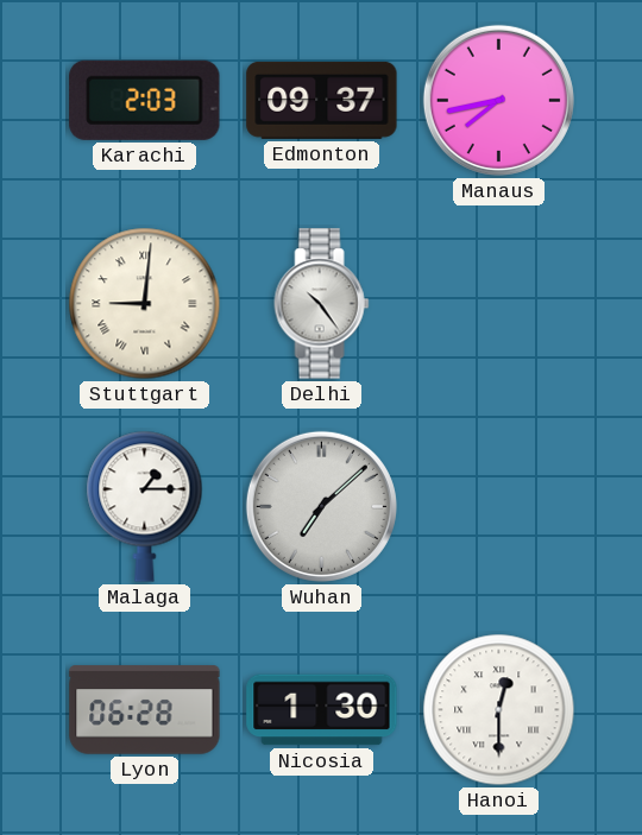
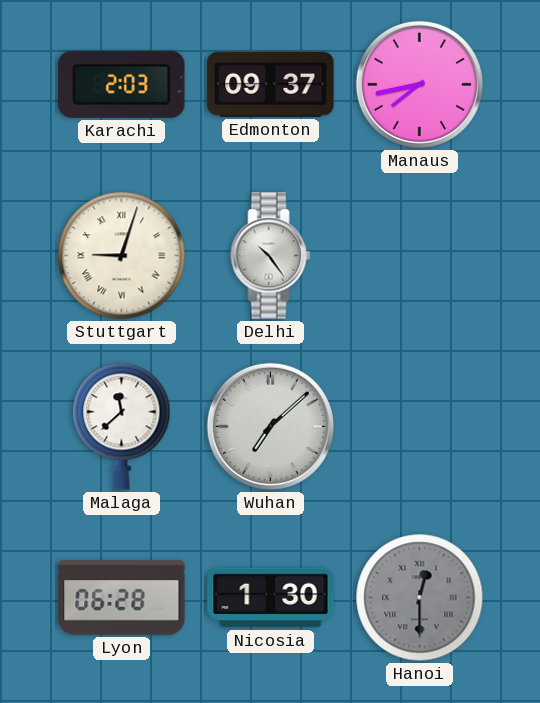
Stuttgart: 9:01 -> 9:03 (122, 256)
Malaga: 1:15 -> 11:38 (122, 426)
Hanoi dial: white -> grey (420, 598)
